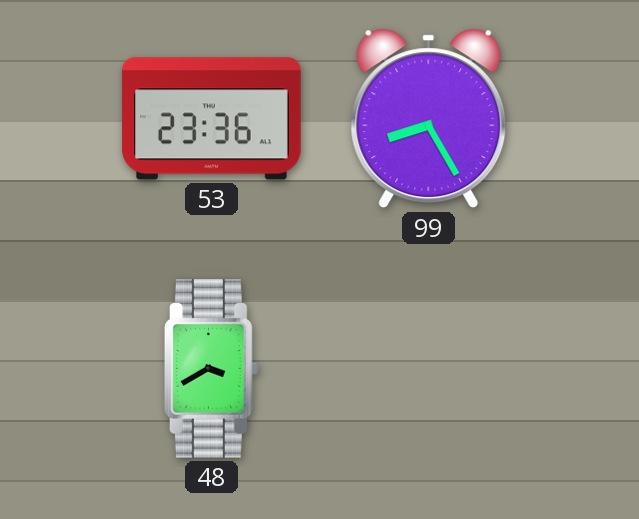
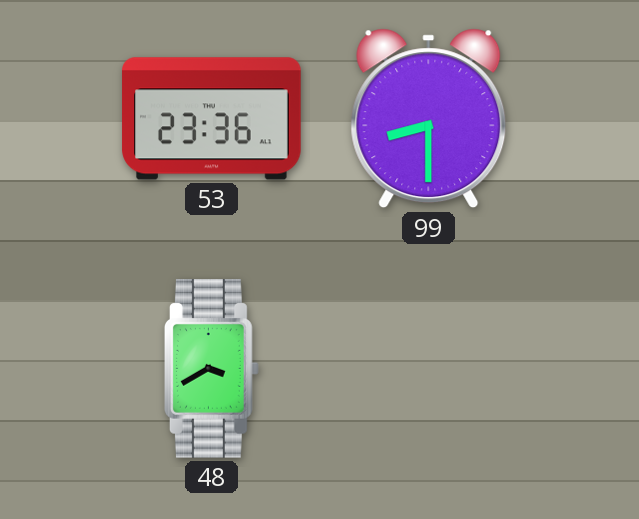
99: 8:25 -> 8:30 (429, 119)
